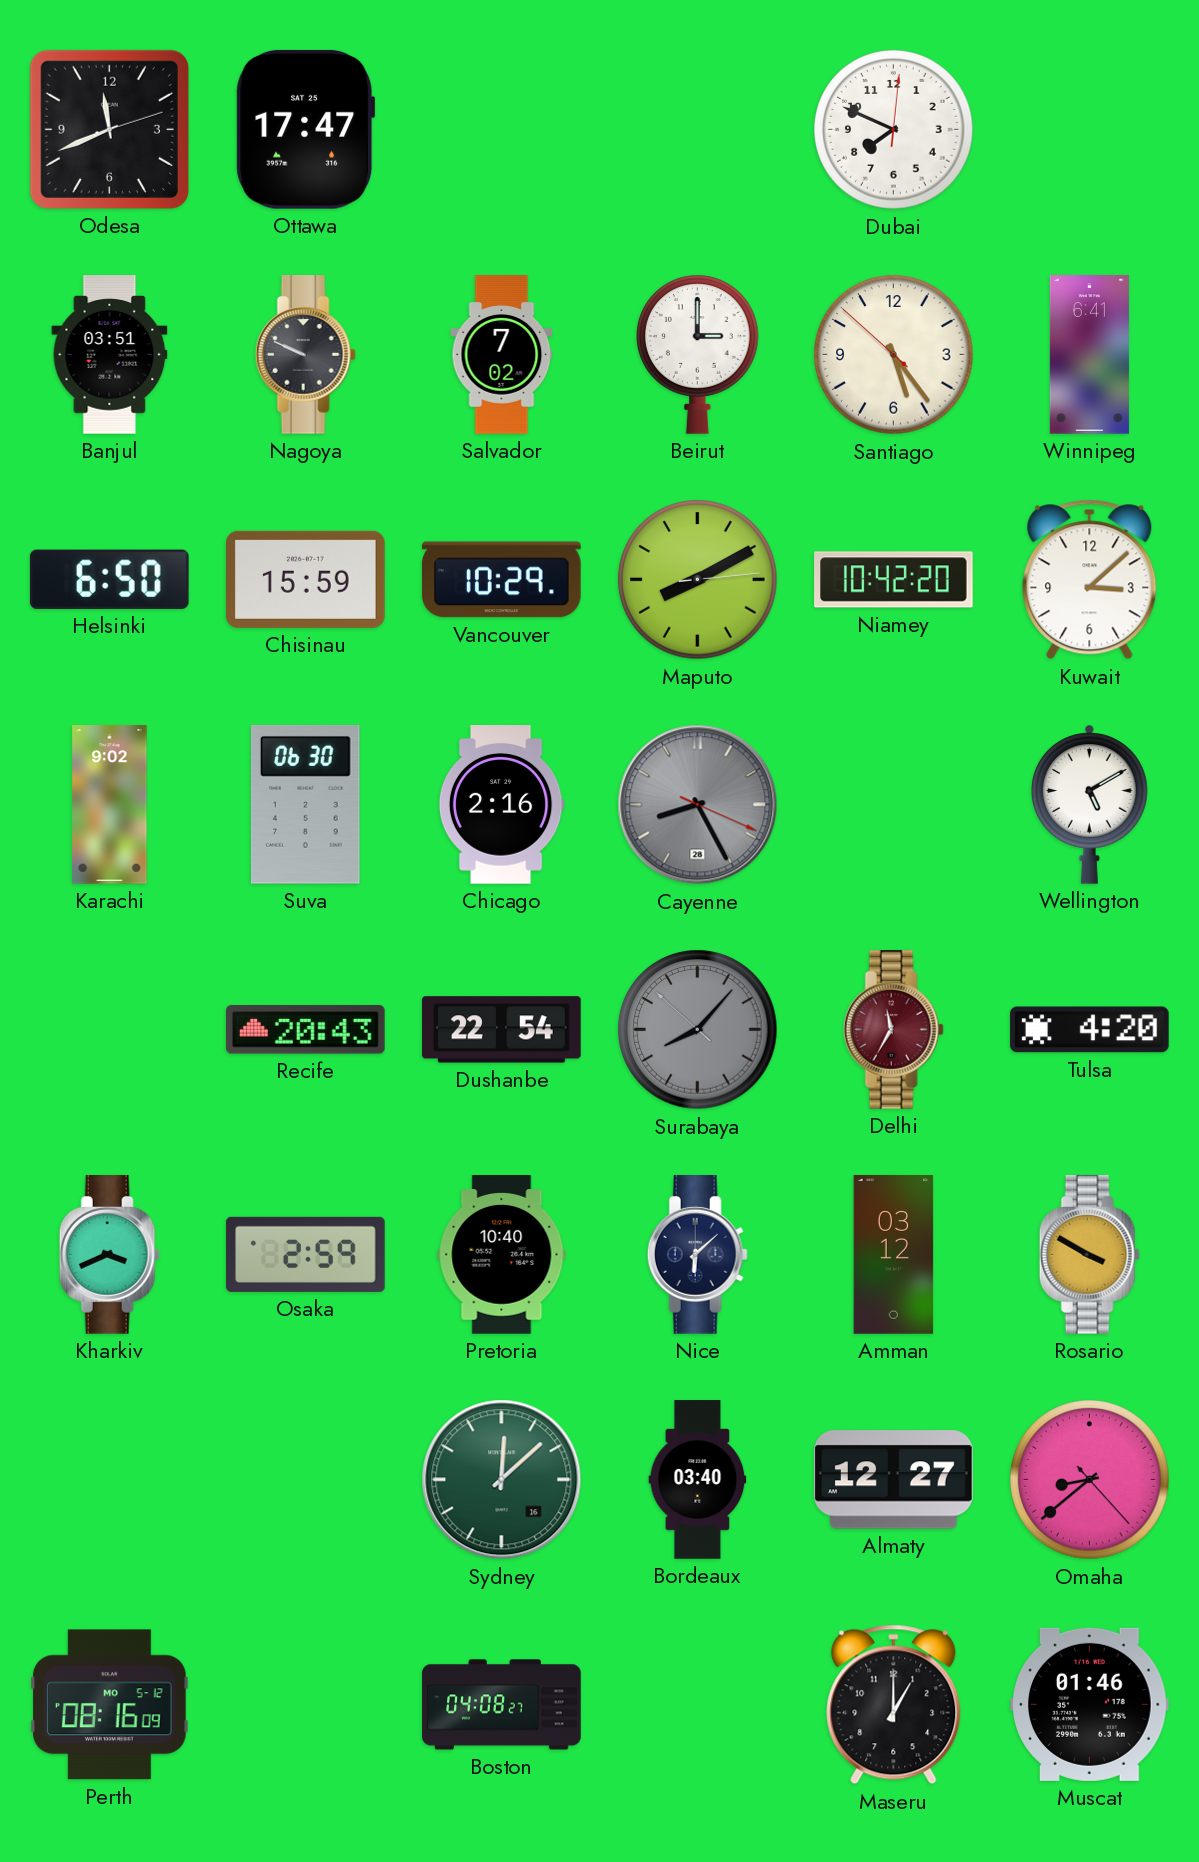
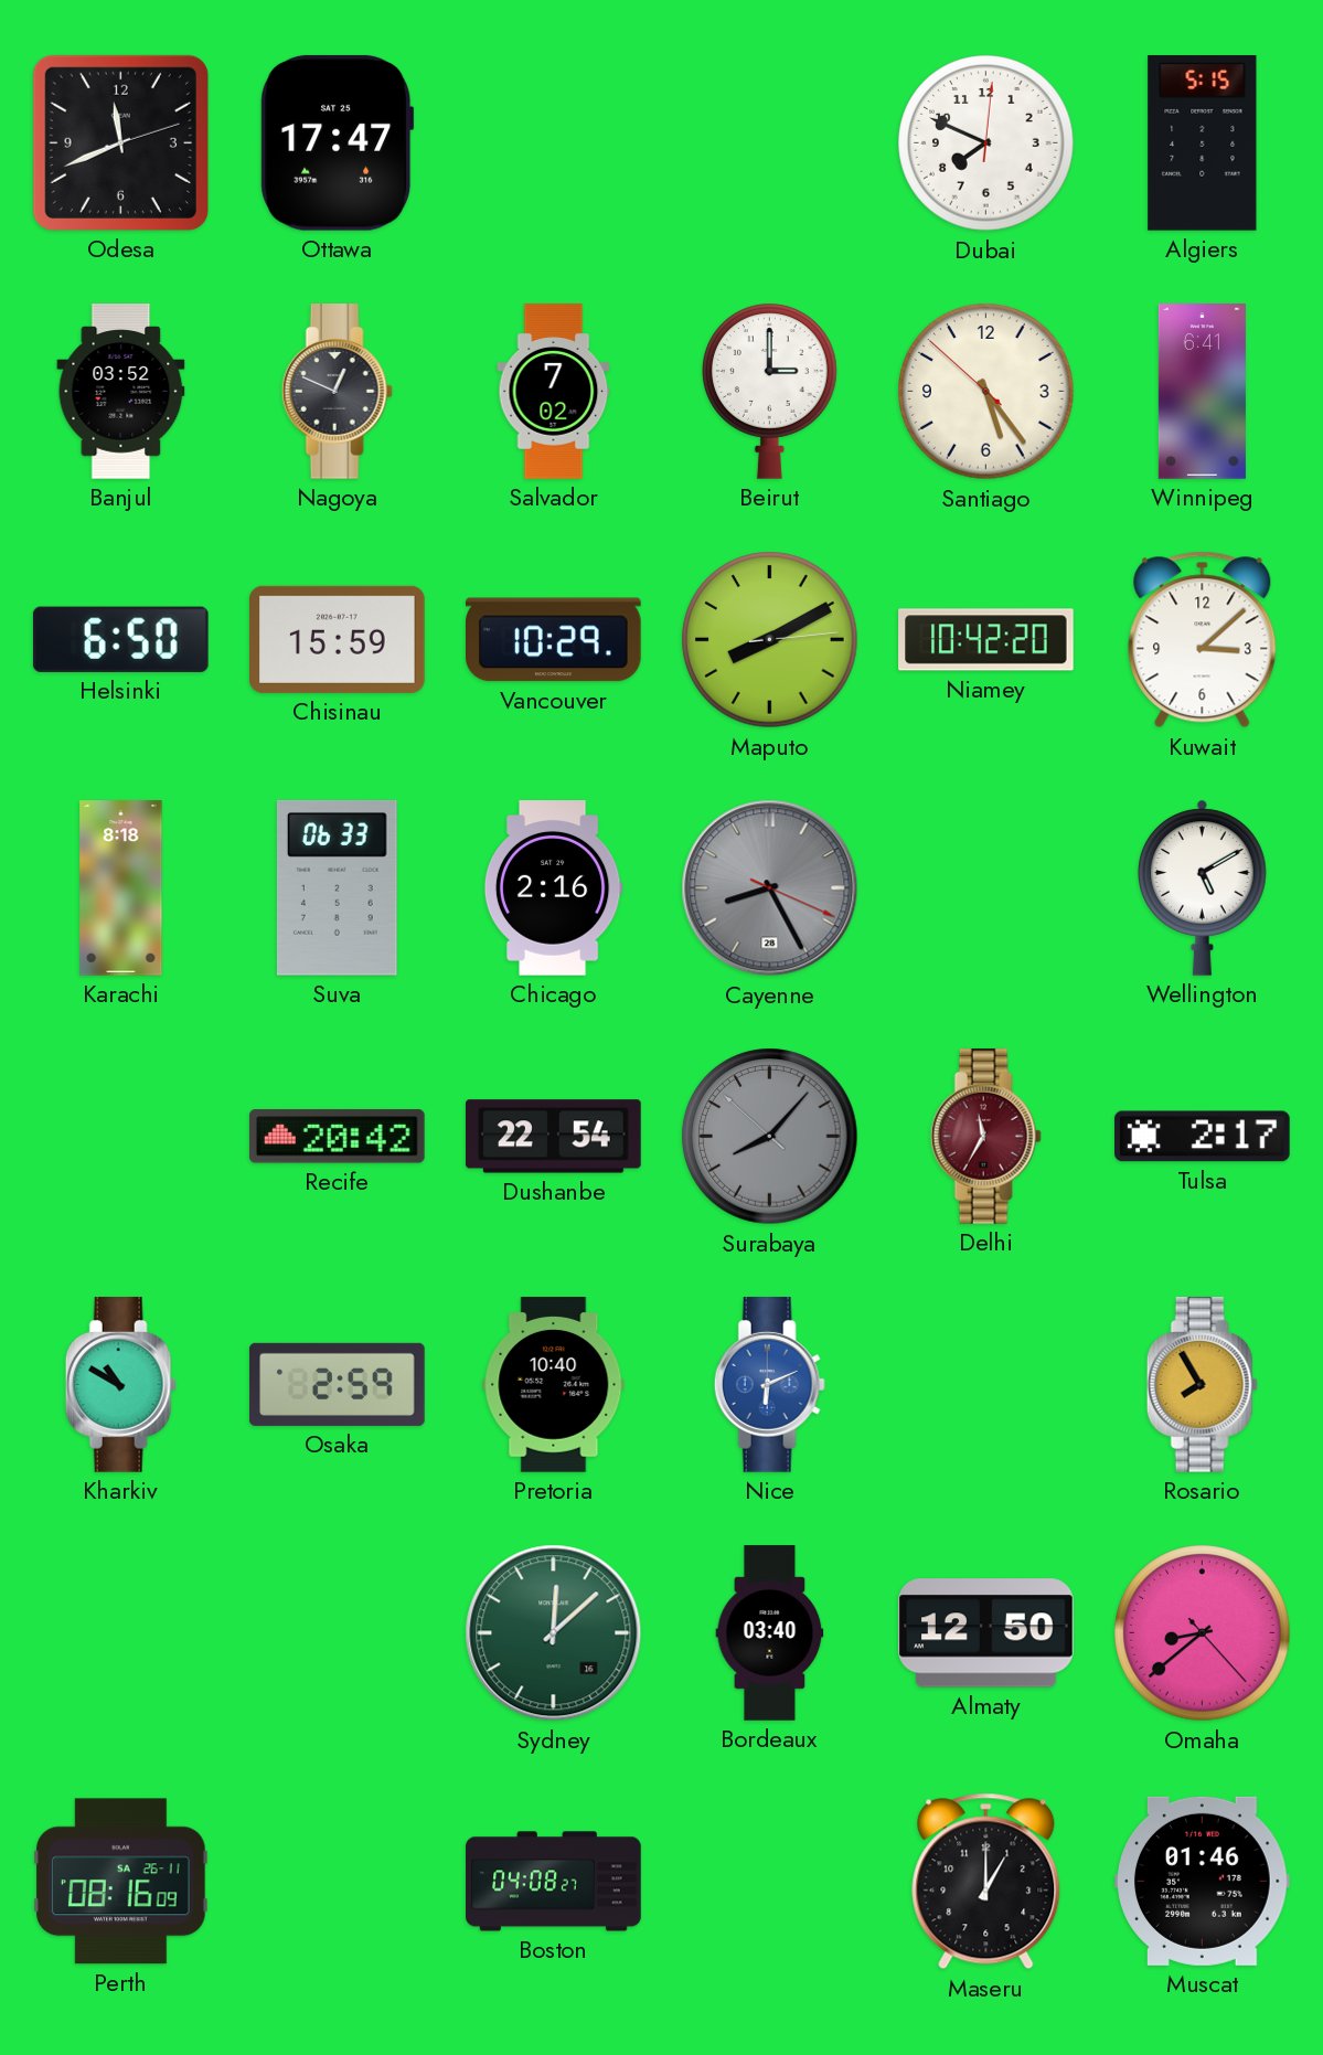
Algiers: none -> 5:15 (1203, 143)
Banjul: 03:51 -> 03:52 (121, 392)
Nagoya: 9:49 -> 12:49 (337, 392)
Karachi: 9:02 -> 8:18 (121, 888)
Suva: 06:30 -> 06:33 (337, 887)
Recife: 20:43 -> 20:42 (338, 1137)
Tulsa: 4:20 -> 2:17 (1203, 1137)
Kharkiv: 3:41 -> 10:50 (120, 1385)
Nice: 6:08 -> 6:11 (769, 1385)
Nice dial: navy -> blue (769, 1385)
Amman: 03:12 -> none (894, 1255)
Rosario: 3:50 -> 7:55 (1202, 1385)
Almaty: 12:27 -> 12:50 (986, 1633)
Perth date: MO 5-12 -> SA 26-11 (121, 1882)
